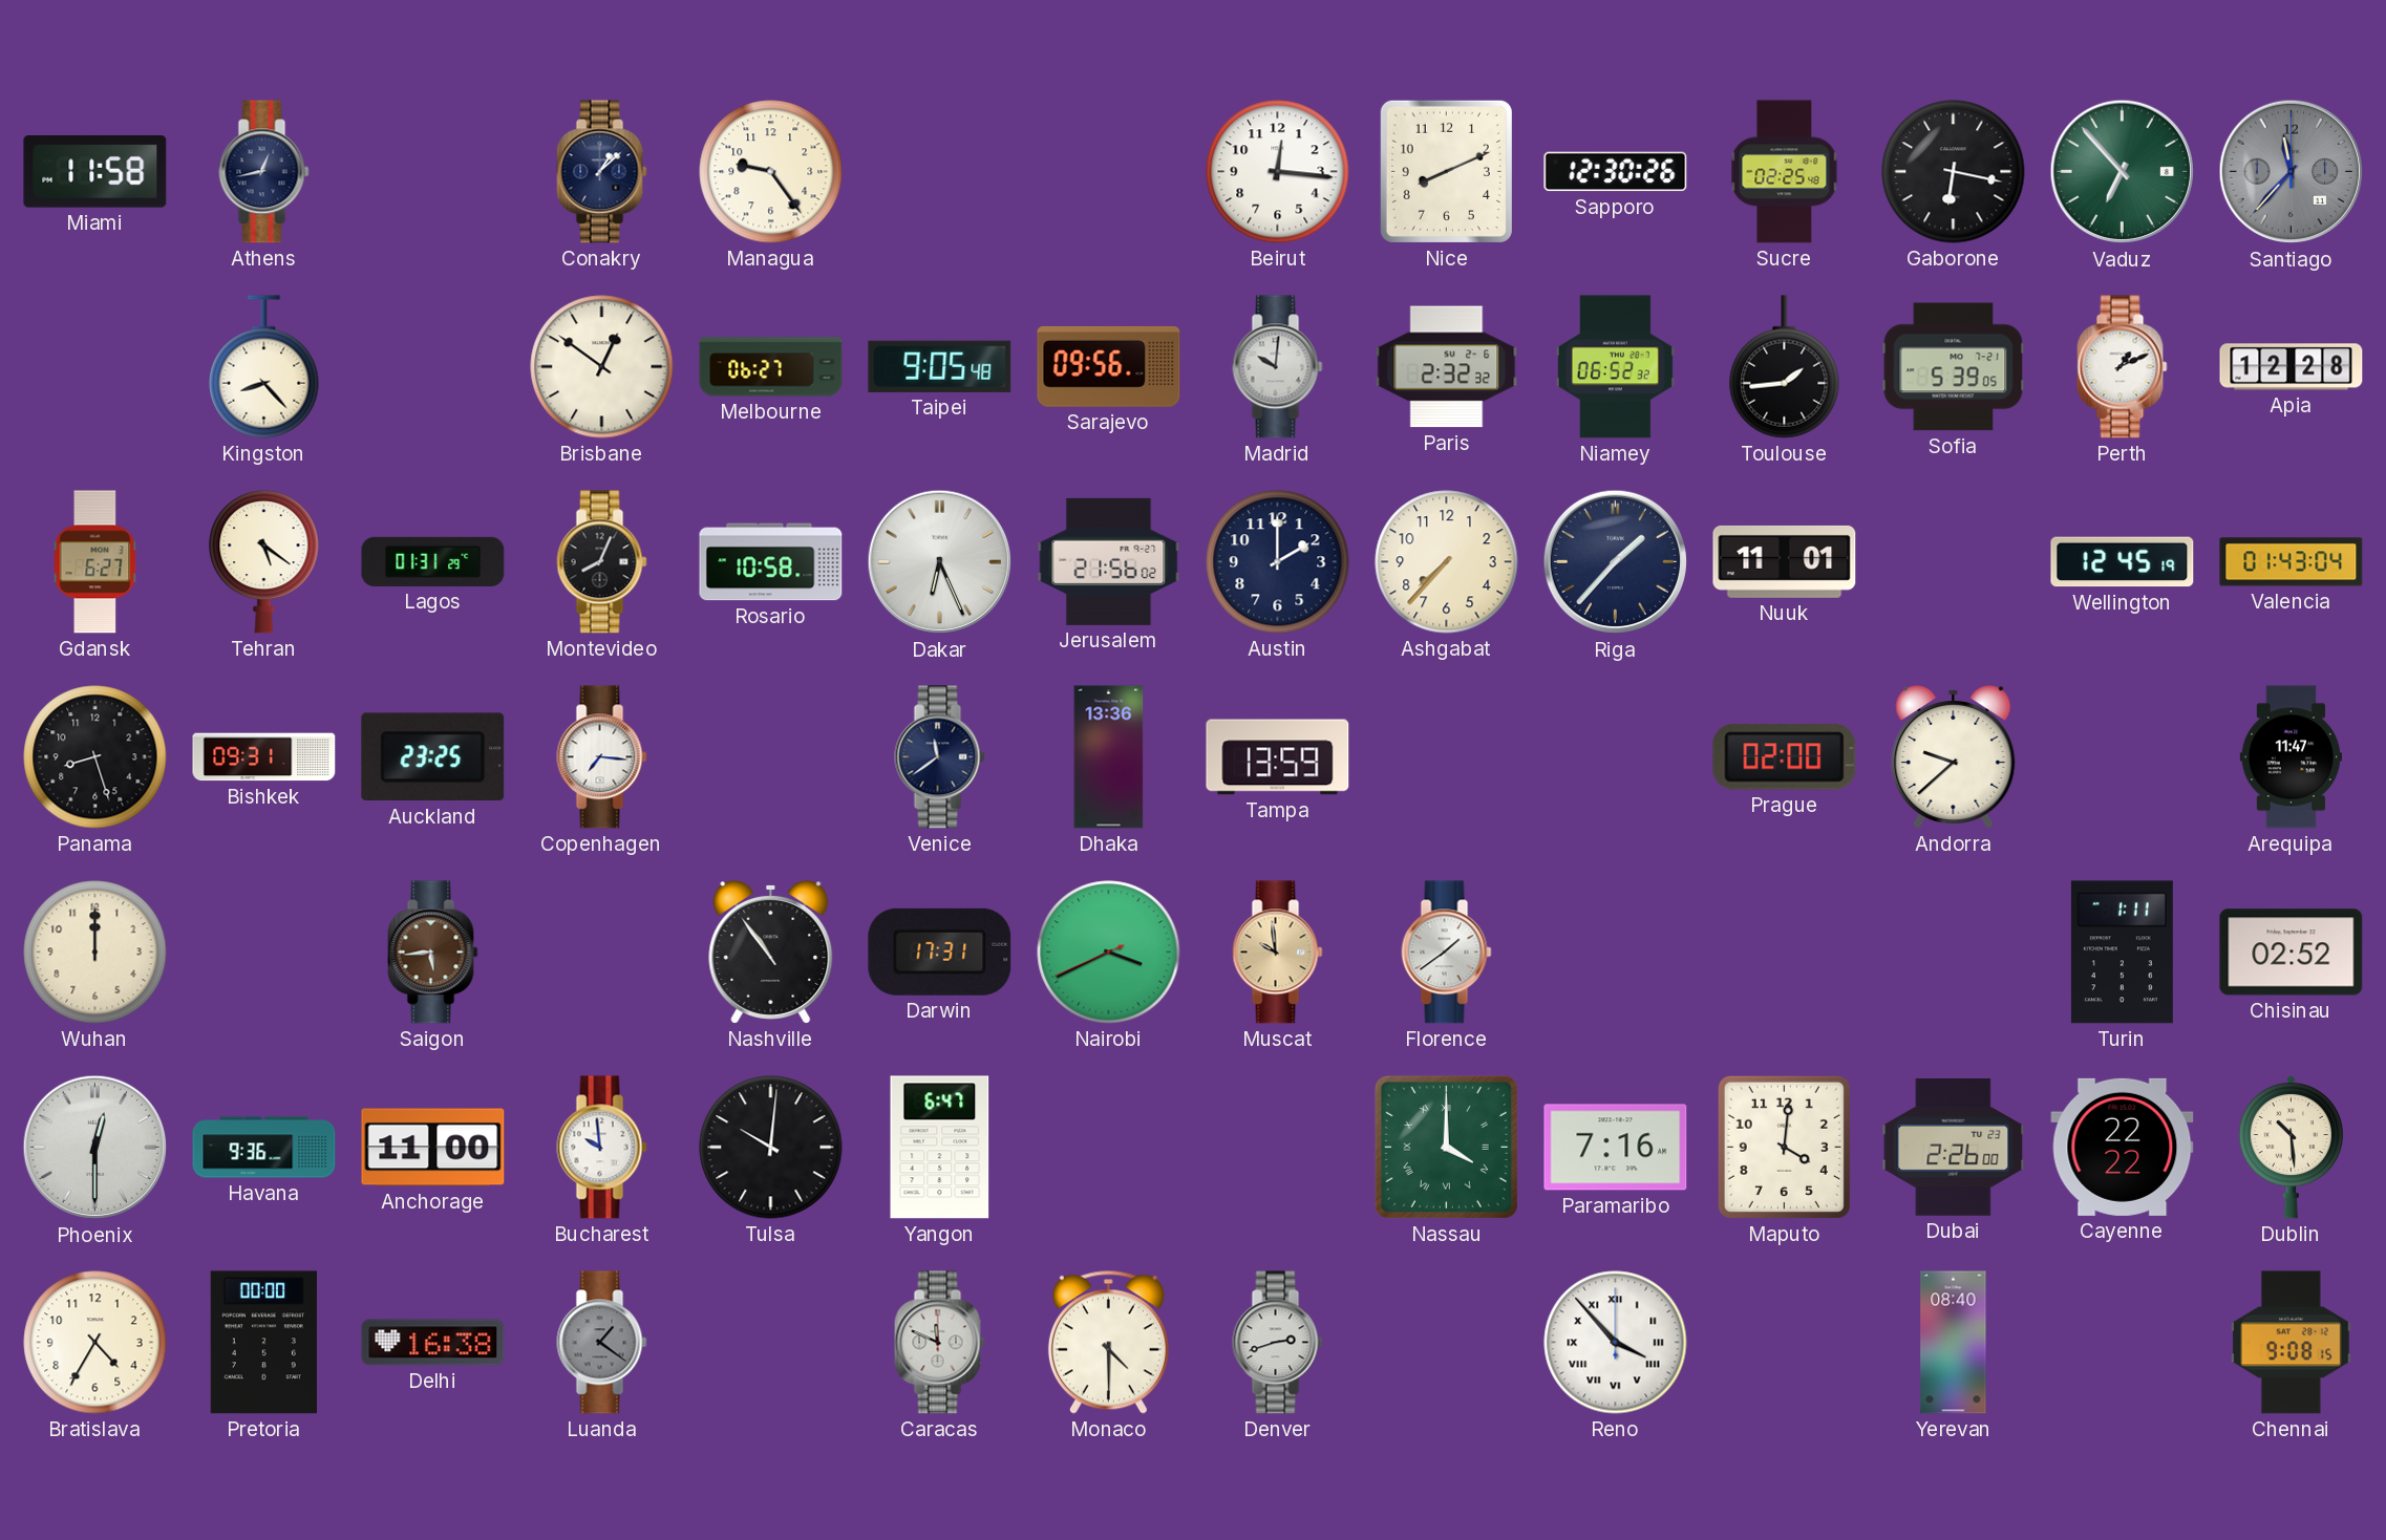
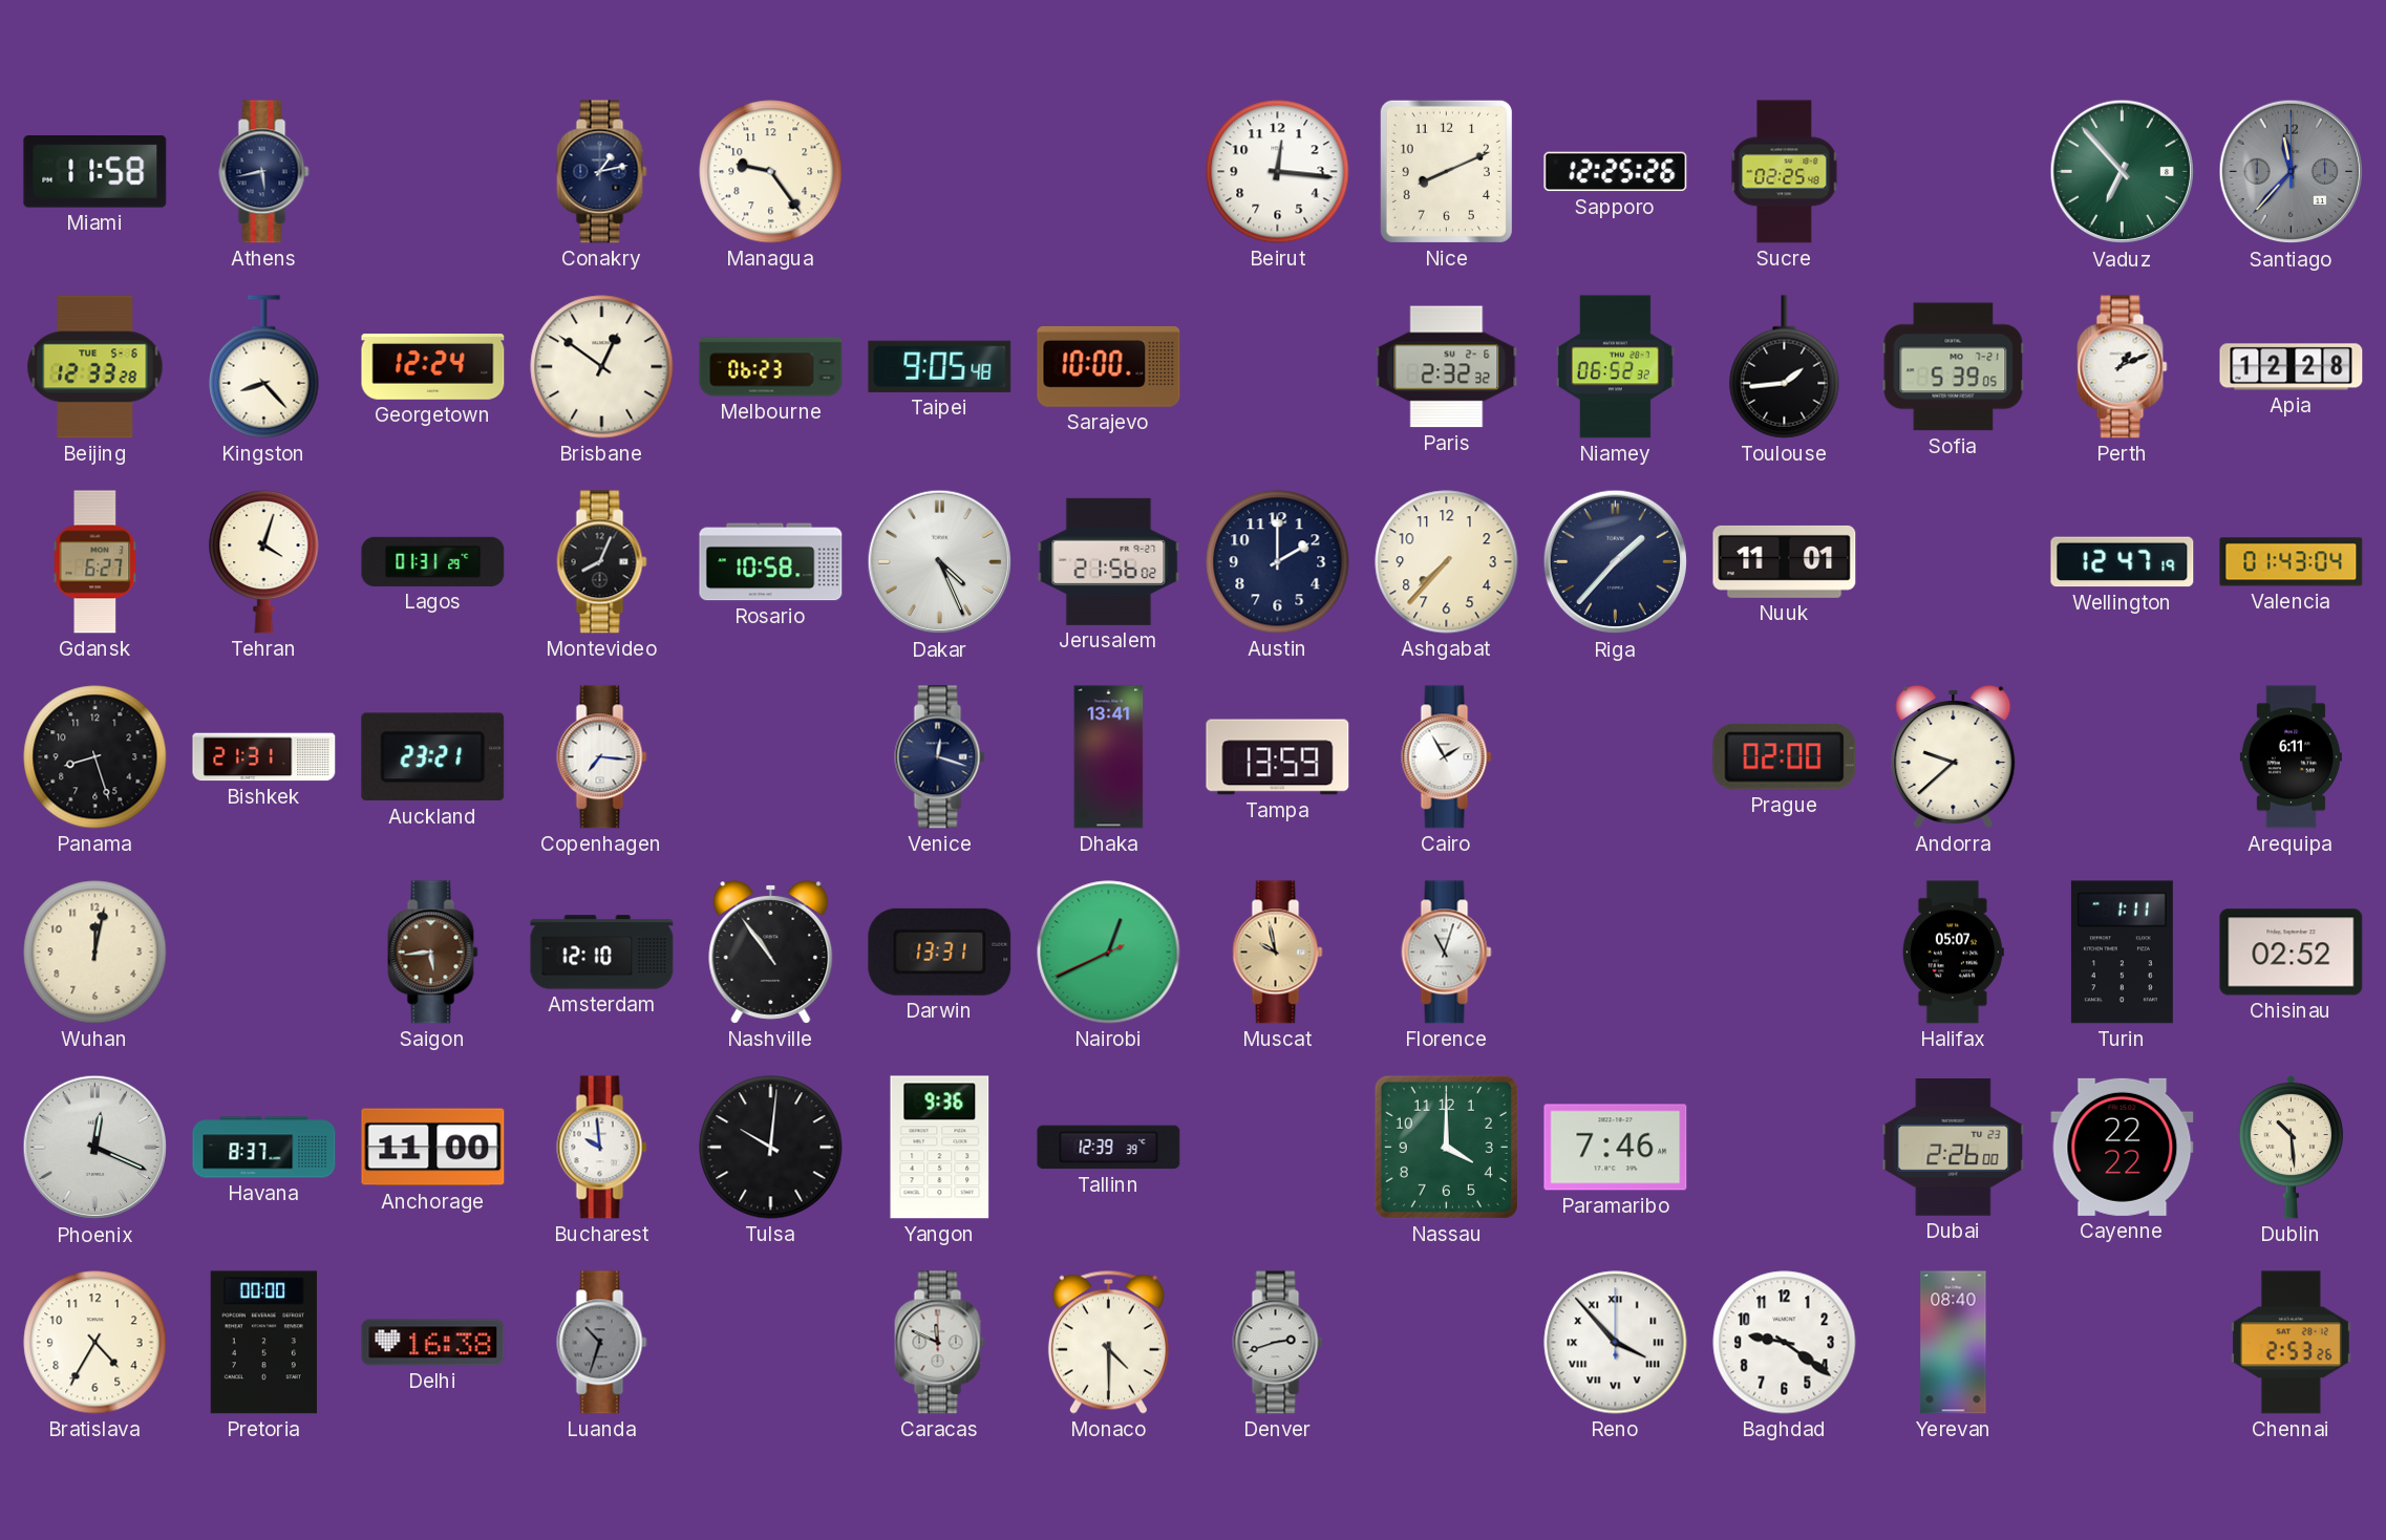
Athens: 12:43 -> 5:43 (264, 172)
Conakry: 1:08 -> 1:13 (602, 172)
Sapporo: 12:30 -> 12:25 (1616, 172)
Gaborone: 6:17 -> none (1954, 172)
Beijing: none -> 12:33 (95, 367)
Georgetown: none -> 12:24 (433, 367)
Melbourne: 06:27 -> 06:23 (771, 367)
Sarajevo: 09:56 -> 10:00 (1109, 366)
Madrid: 10:01 -> none (1278, 367)
Tehran: 5:21 -> 4:03 (264, 562)
Dakar: 6:26 -> 4:26 (940, 562)
Wellington: 12:45 -> 12:47 (2123, 562)
Bishkek: 09:31 -> 21:31 (264, 757)
Auckland: 23:25 -> 23:21 (433, 757)
Venice: 11:39 -> 12:18 (940, 757)
Dhaka: 13:36 -> 13:41 (1109, 757)
Cairo: none -> 1:55 (1447, 757)
Arequipa: 11:47 -> 6:11 (2291, 757)
Wuhan: 12:00 -> 12:02 (95, 953)
Amsterdam: none -> 12:10 (602, 953)
Darwin: 17:31 -> 13:31 (940, 951)
Nairobi: 3:40 -> 12:40 (1109, 953)
Muscat: 9:59 -> 9:58 (1278, 953)
Florence: 1:39 -> 11:03 (1447, 953)
Halifax: none -> 05:07 (1953, 953)
Phoenix: 12:30 -> 12:19 (95, 1148)
Havana: 9:36 -> 8:37 (264, 1148)
Yangon: 6:47 -> 9:36 (940, 1148)
Tallinn: none -> 12:39 (1109, 1148)
Nassau numerals: Roman -> Arabic (1446, 1147)
Paramaribo: 7:16 -> 7:46 (1616, 1148)
Maputo: 4:01 -> none (1784, 1147)
Luanda: 1:21 -> 10:33 (602, 1343)
Baghdad: none -> 9:21 (1785, 1343)
Chennai: 9:08 -> 2:53 (2291, 1343)
